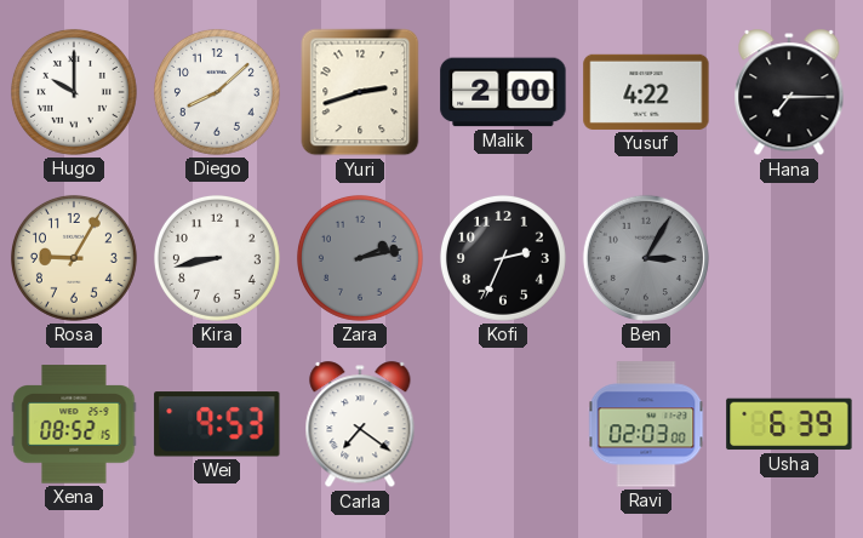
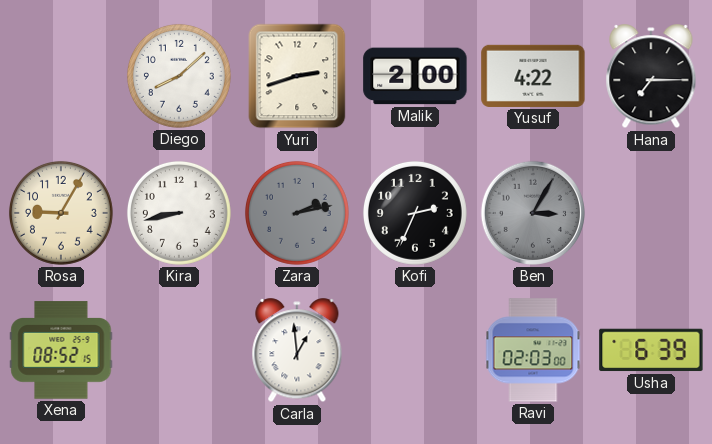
Hugo: 10:00 -> none (74, 92)
Wei: 9:53 -> none (217, 424)
Carla: 7:21 -> 12:59 (297, 351)
